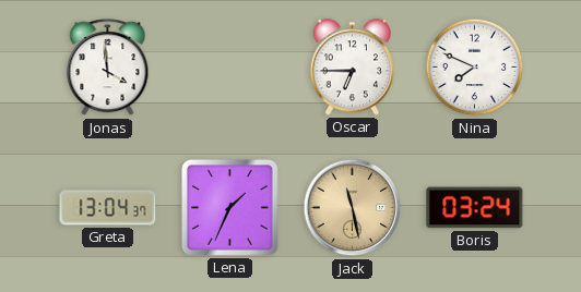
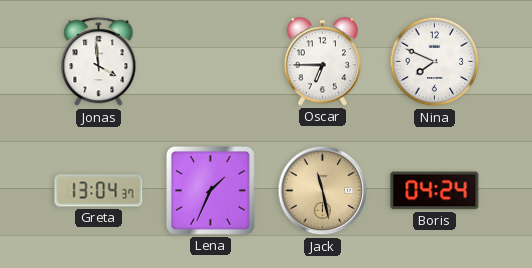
Boris: 03:24 -> 04:24 (435, 191)
